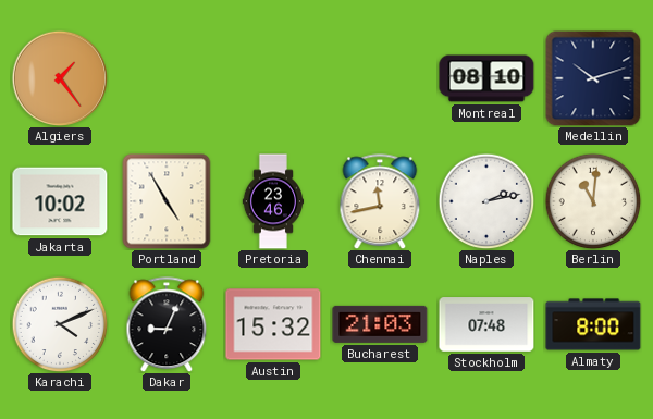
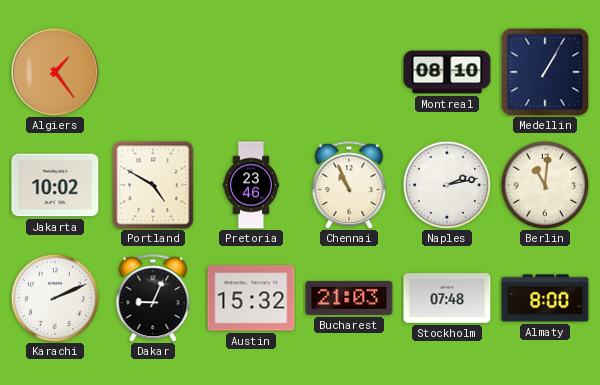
Medellin: 10:12 -> 1:05 (545, 72)
Portland: 4:55 -> 4:50 (153, 185)
Chennai: 11:43 -> 10:56 (349, 185)
Karachi: 4:11 -> 2:11 (55, 298)
